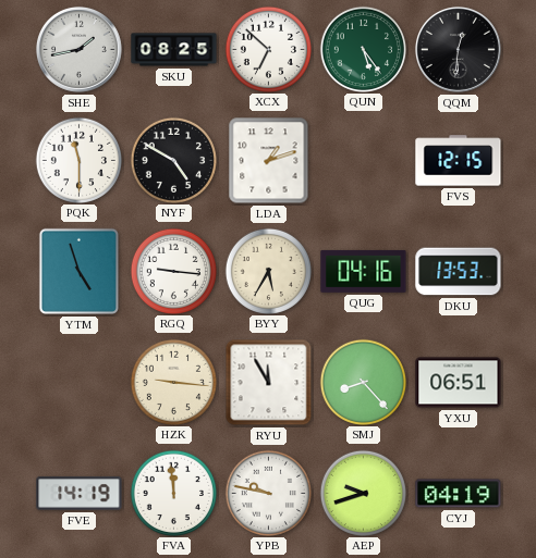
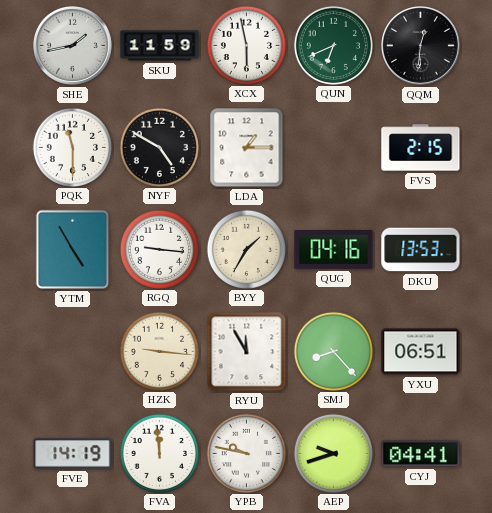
SKU: 08:25 -> 11:59 (160, 46)
XCX: 6:52 -> 5:58 (246, 45)
QUN: 5:24 -> 6:41 (333, 45)
LDA: 1:12 -> 1:15 (247, 148)
FVS: 12:15 -> 2:15 (421, 148)
YTM: 4:57 -> 4:55 (72, 249)
BYY: 5:35 -> 1:35 (246, 249)
CYJ: 04:19 -> 04:41 (421, 454)
